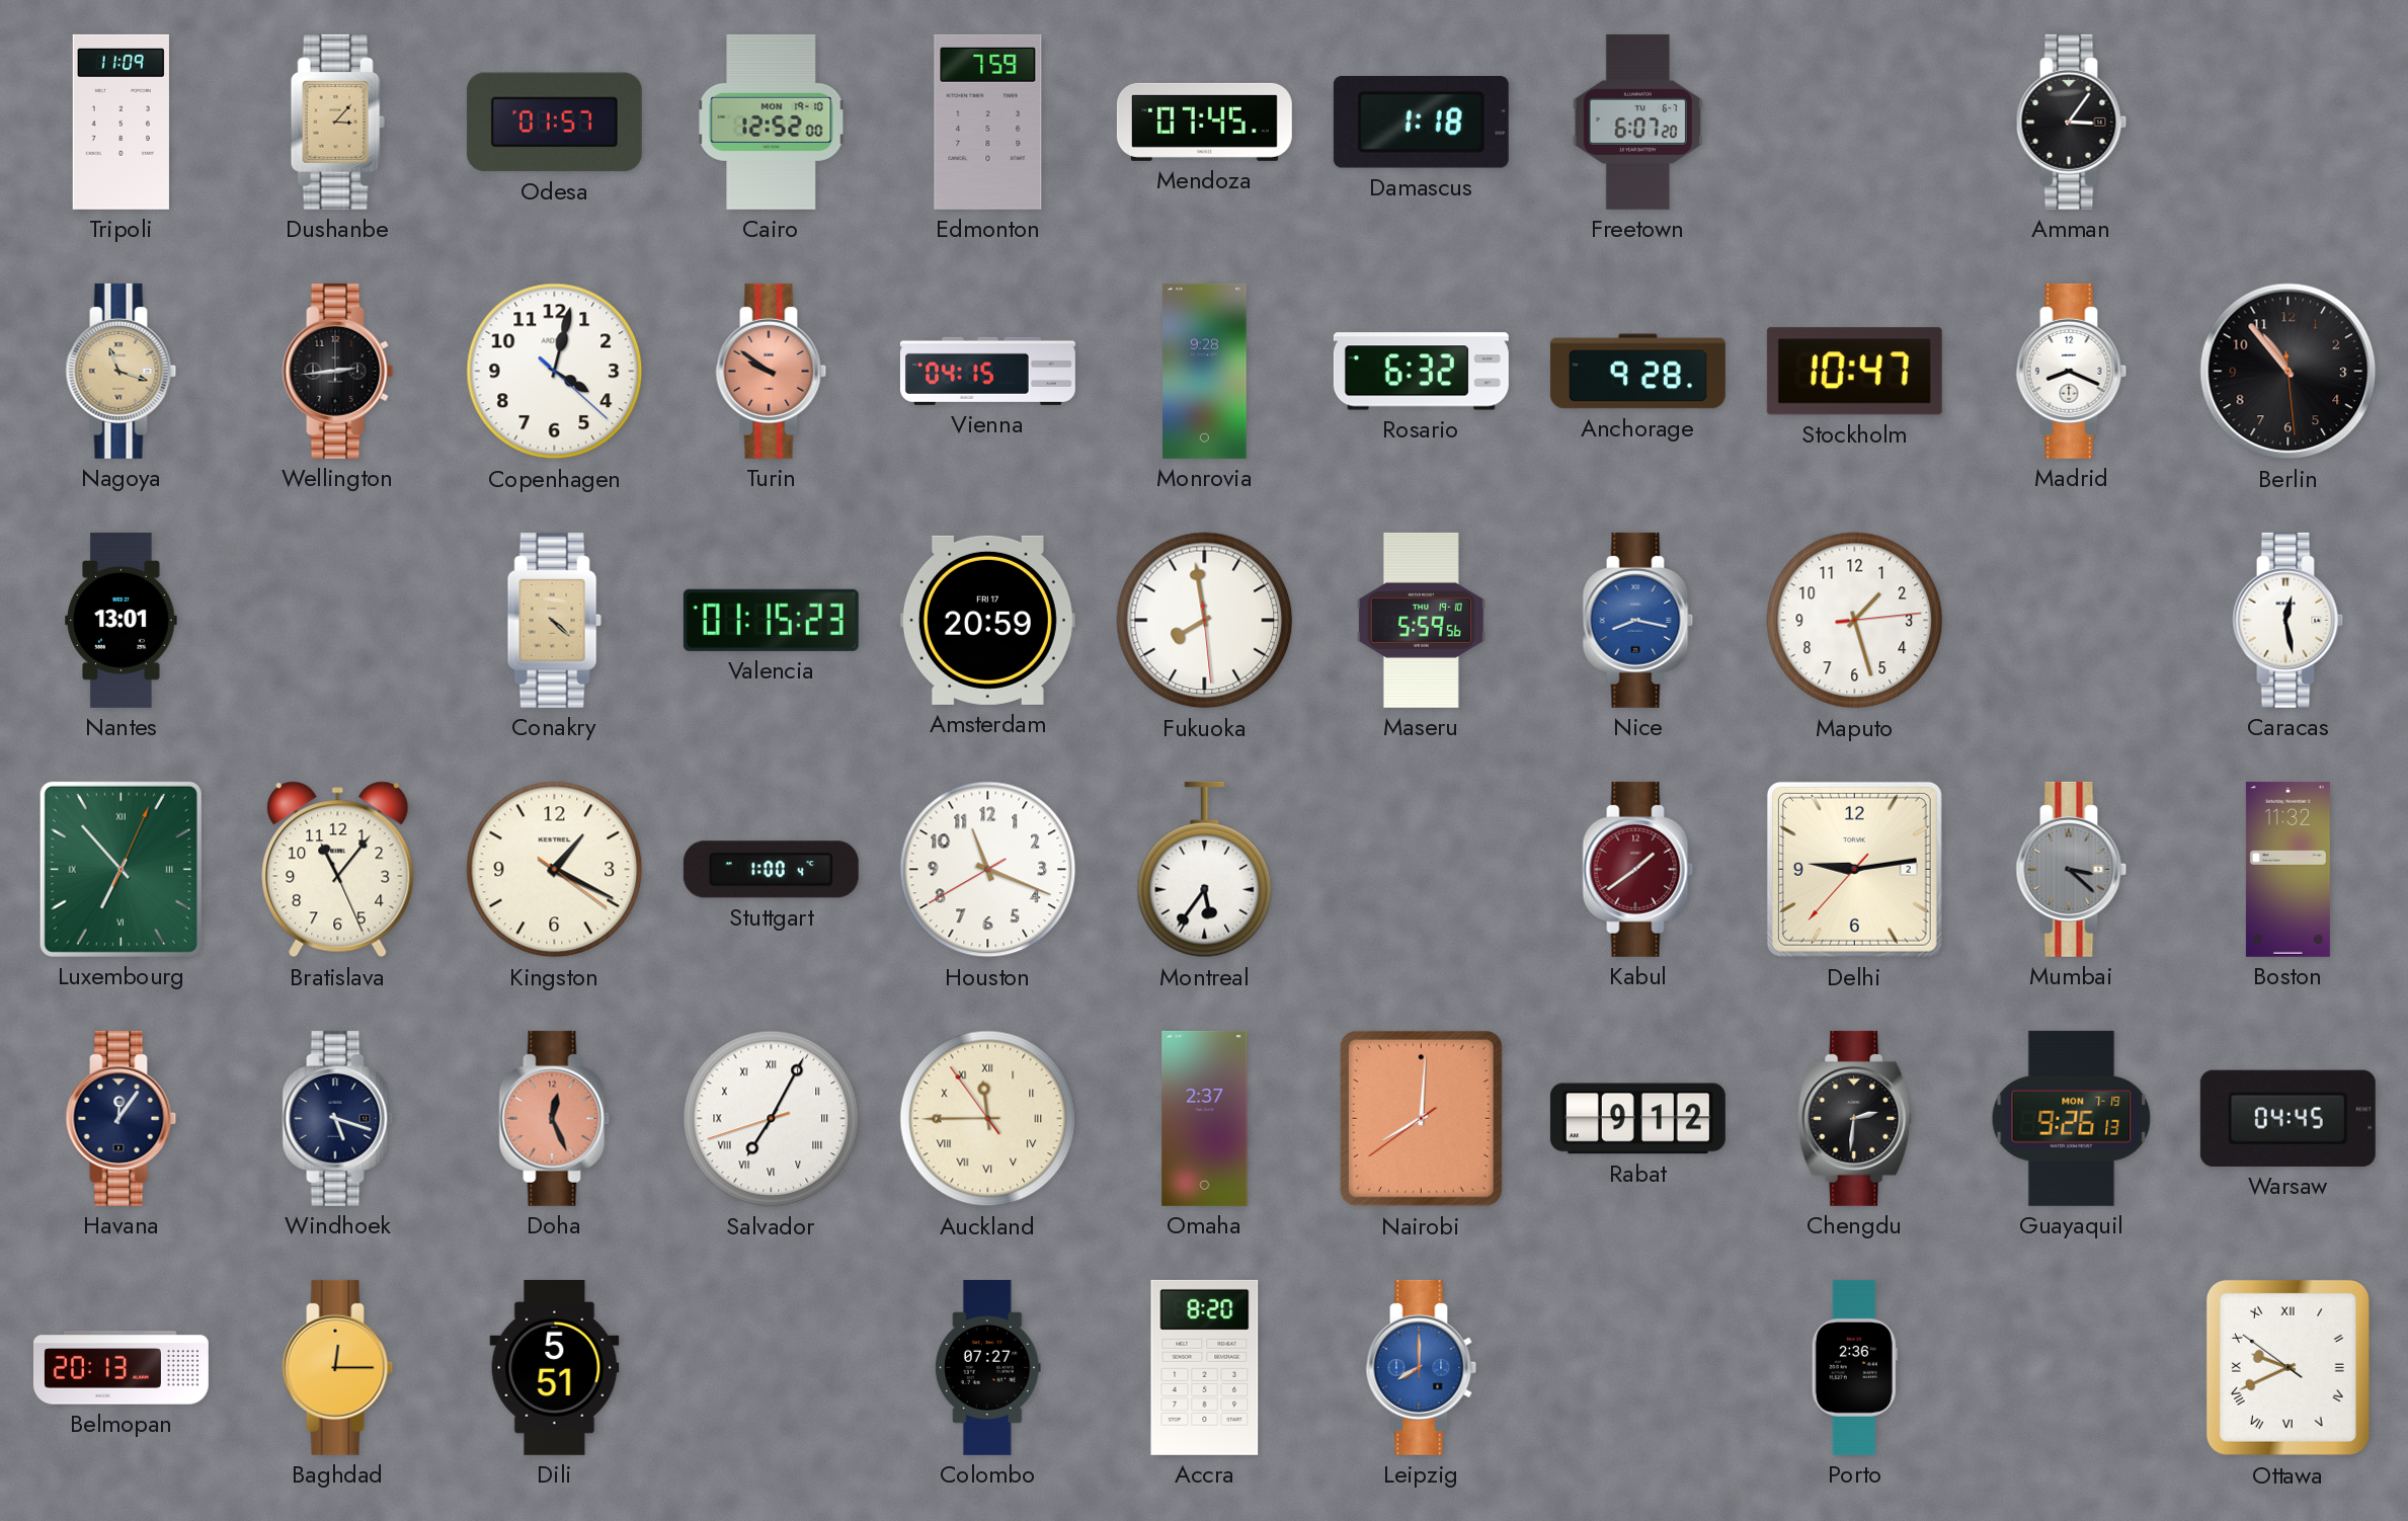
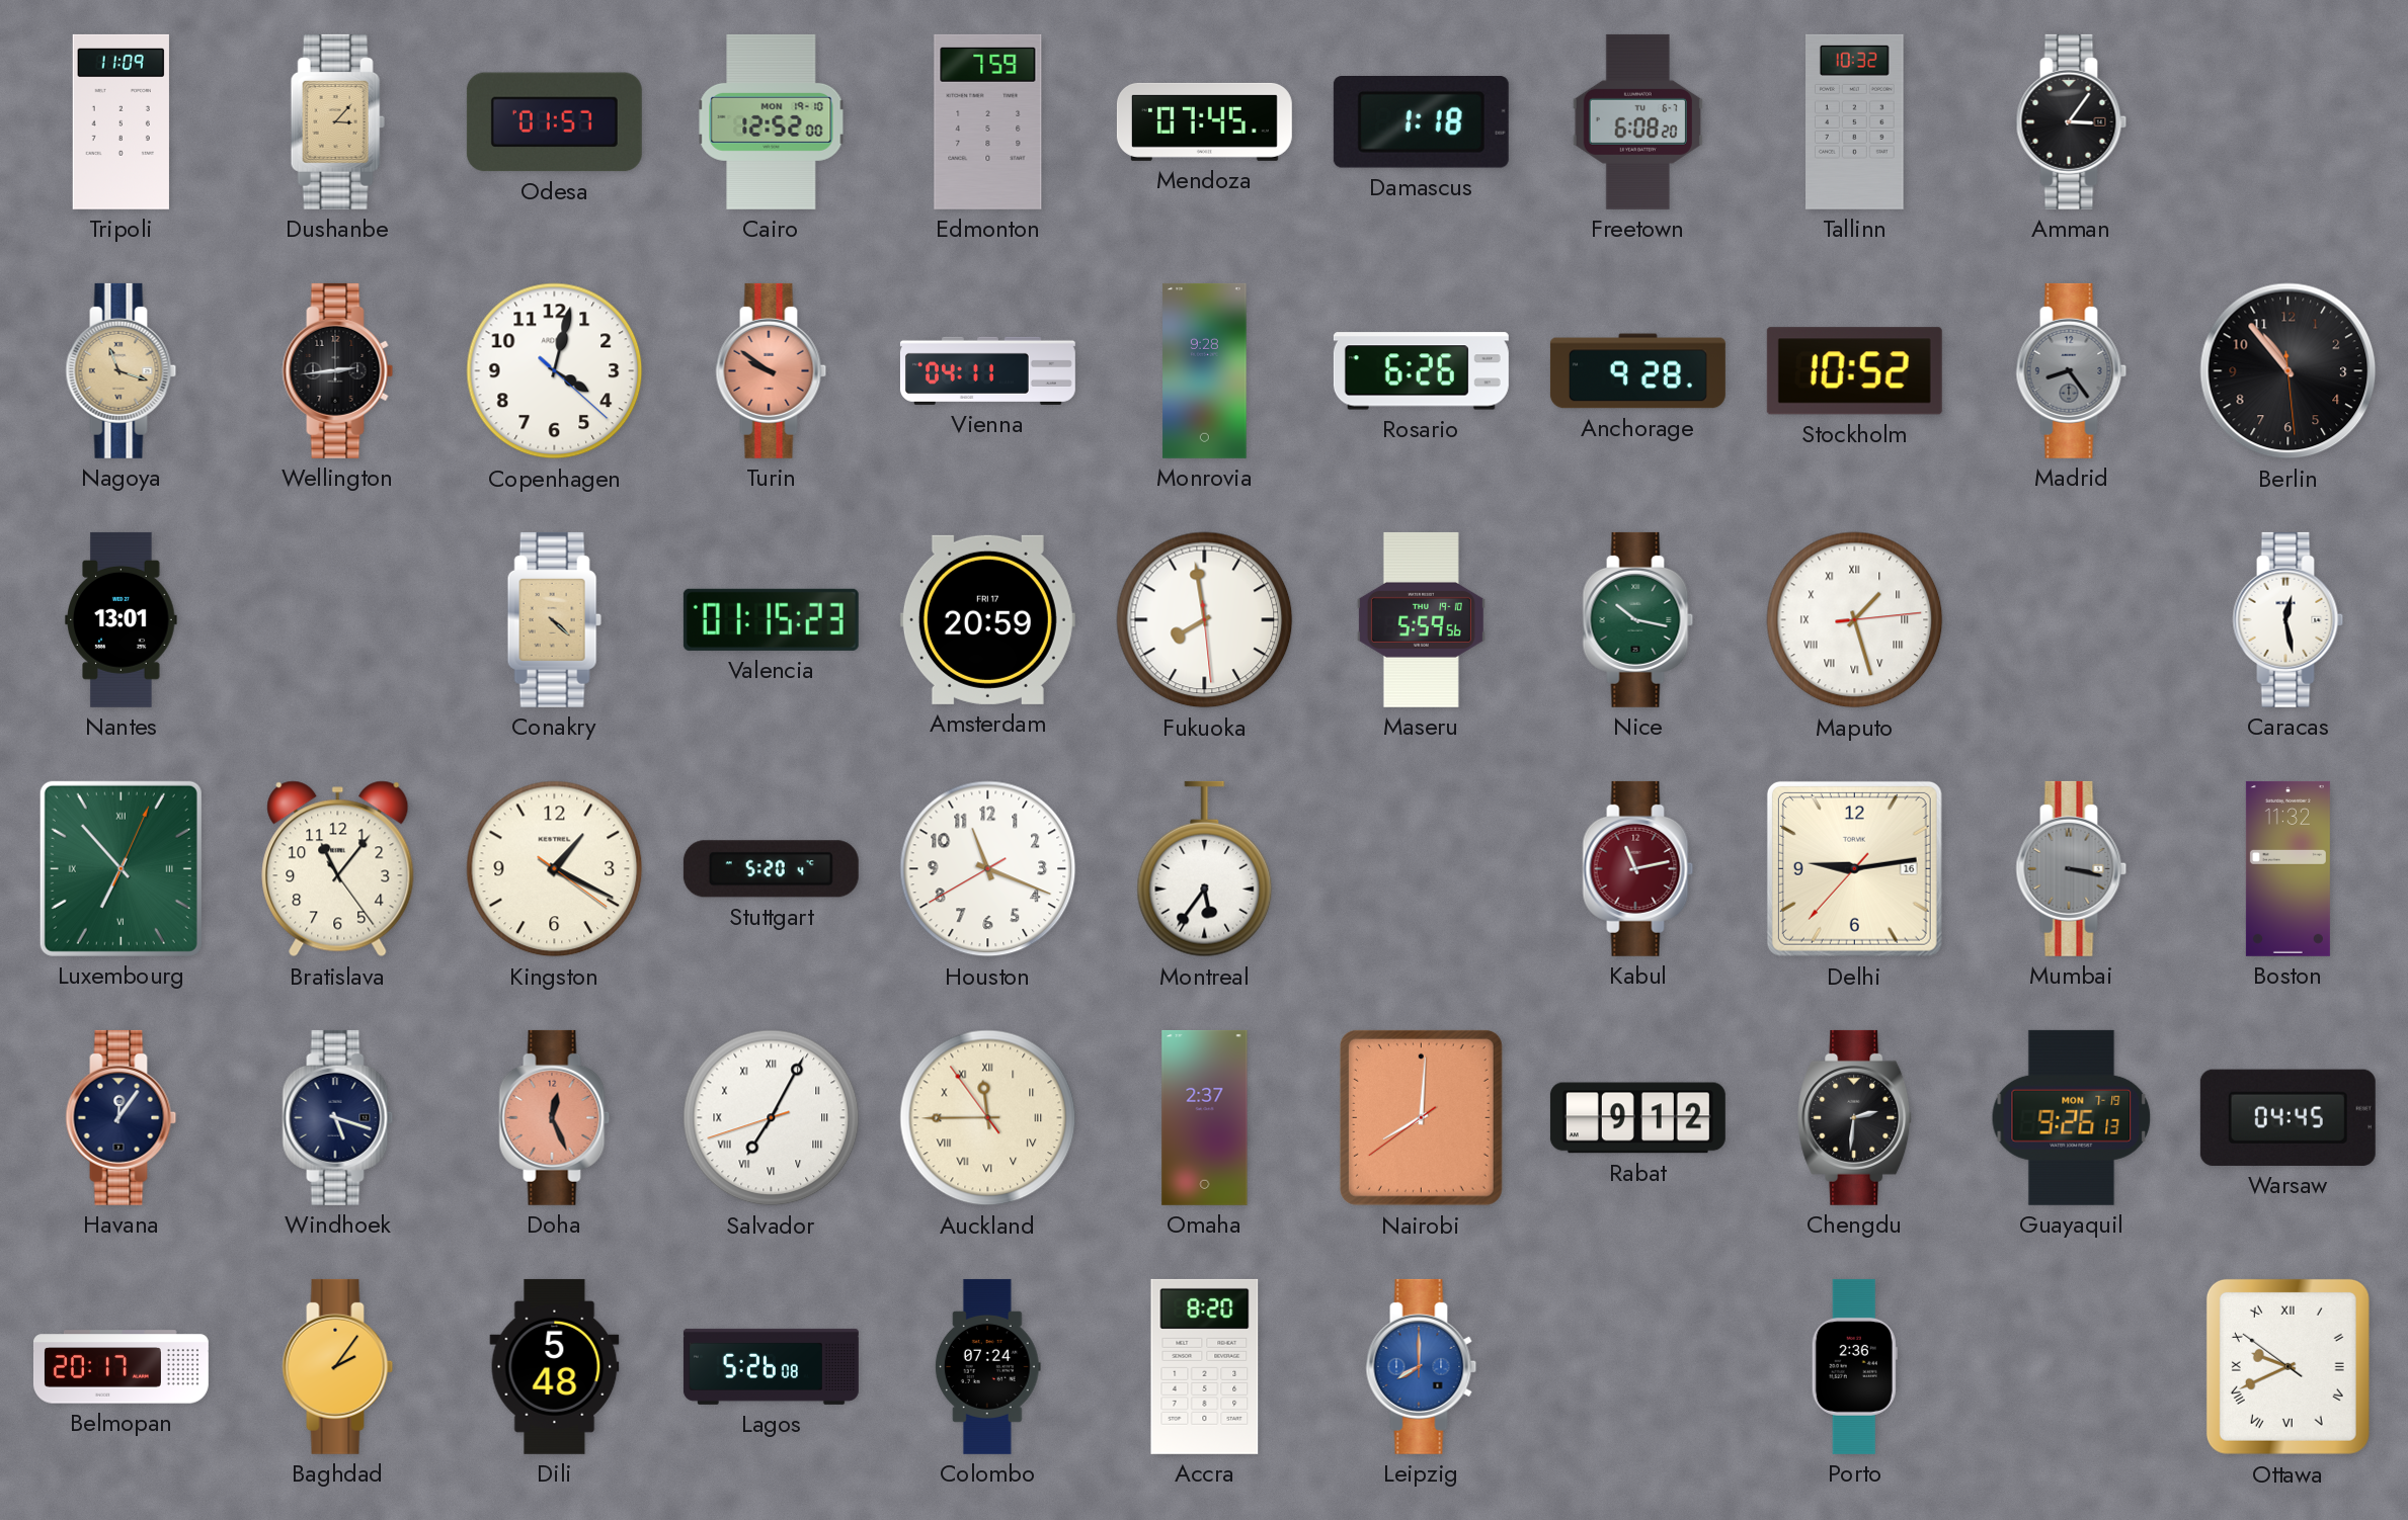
Freetown: 6:07 -> 6:08 (1637, 121)
Tallinn: none -> 10:32 (1855, 121)
Vienna: 04:15 -> 04:11 (987, 370)
Rosario: 6:32 -> 6:26 (1421, 371)
Stockholm: 10:47 -> 10:52 (1854, 371)
Madrid: 8:19 -> 8:24 (2072, 370)
Madrid dial: white -> grey (2072, 370)
Nice: 8:17 -> 10:17 (1638, 619)
Nice dial: blue -> green (1638, 619)
Maputo numerals: Arabic -> Roman (1855, 620)
Bratislava: 11:06:26 -> 11:06:24 (338, 869)
Stuttgart: 1:00 -> 5:20 (771, 869)
Kabul: 1:39 -> 11:13 (1638, 868)
Delhi date: 2 -> 16 (1854, 868)
Mumbai: 3:22 -> 3:17 (2072, 868)
Belmopan: 20:13 -> 20:17 (121, 1367)
Baghdad: 12:15 -> 2:06 (338, 1366)
Dili: 5:51 -> 5:48 (555, 1366)
Lagos: none -> 5:26 (771, 1366)
Colombo: 07:27 -> 07:24 (987, 1366)
